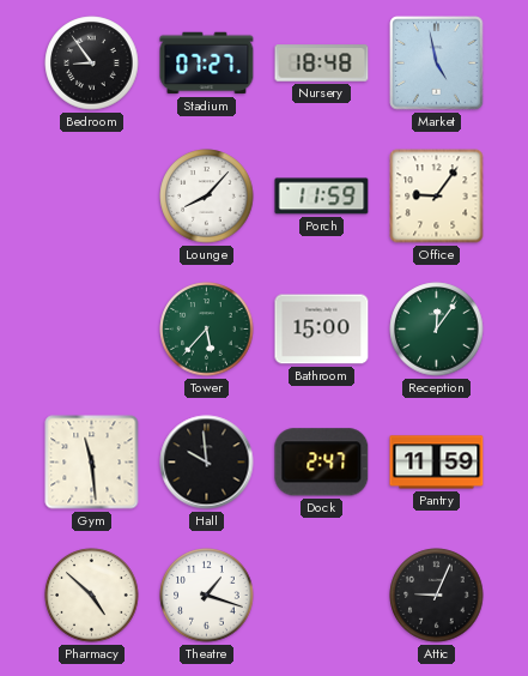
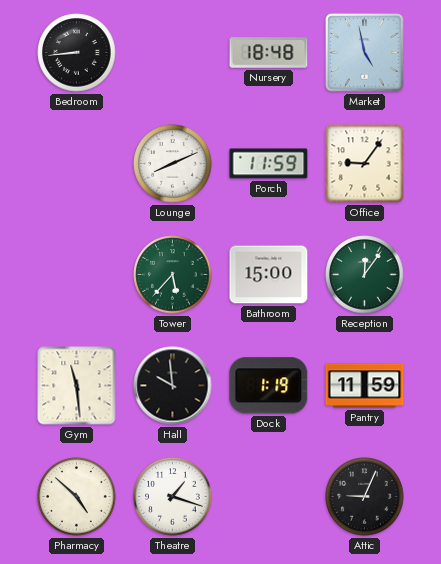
Bedroom: 8:54 -> 8:44 (77, 53)
Stadium: 07:27 -> none (207, 64)
Lounge: 8:07 -> 8:11 (173, 164)
Dock: 2:47 -> 1:19 (269, 386)
